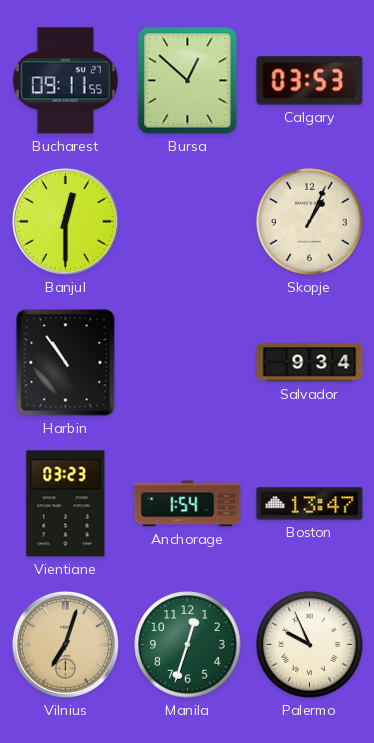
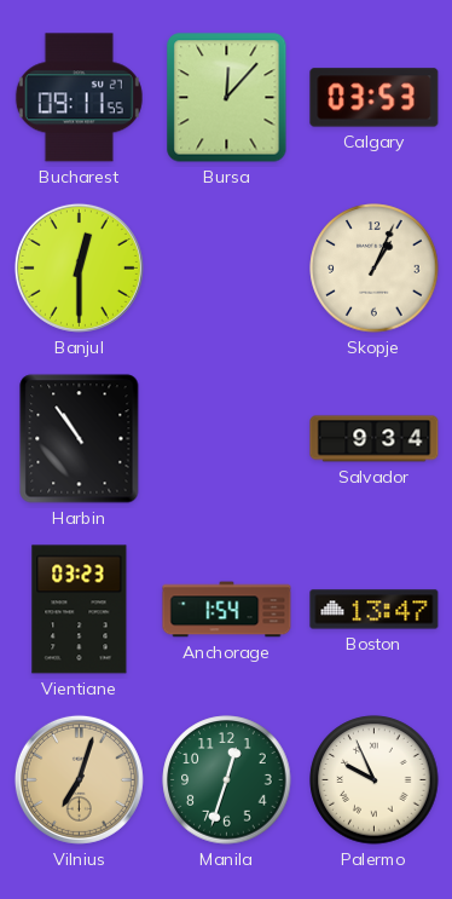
Bursa: 12:52 -> 12:07 (227, 98)
